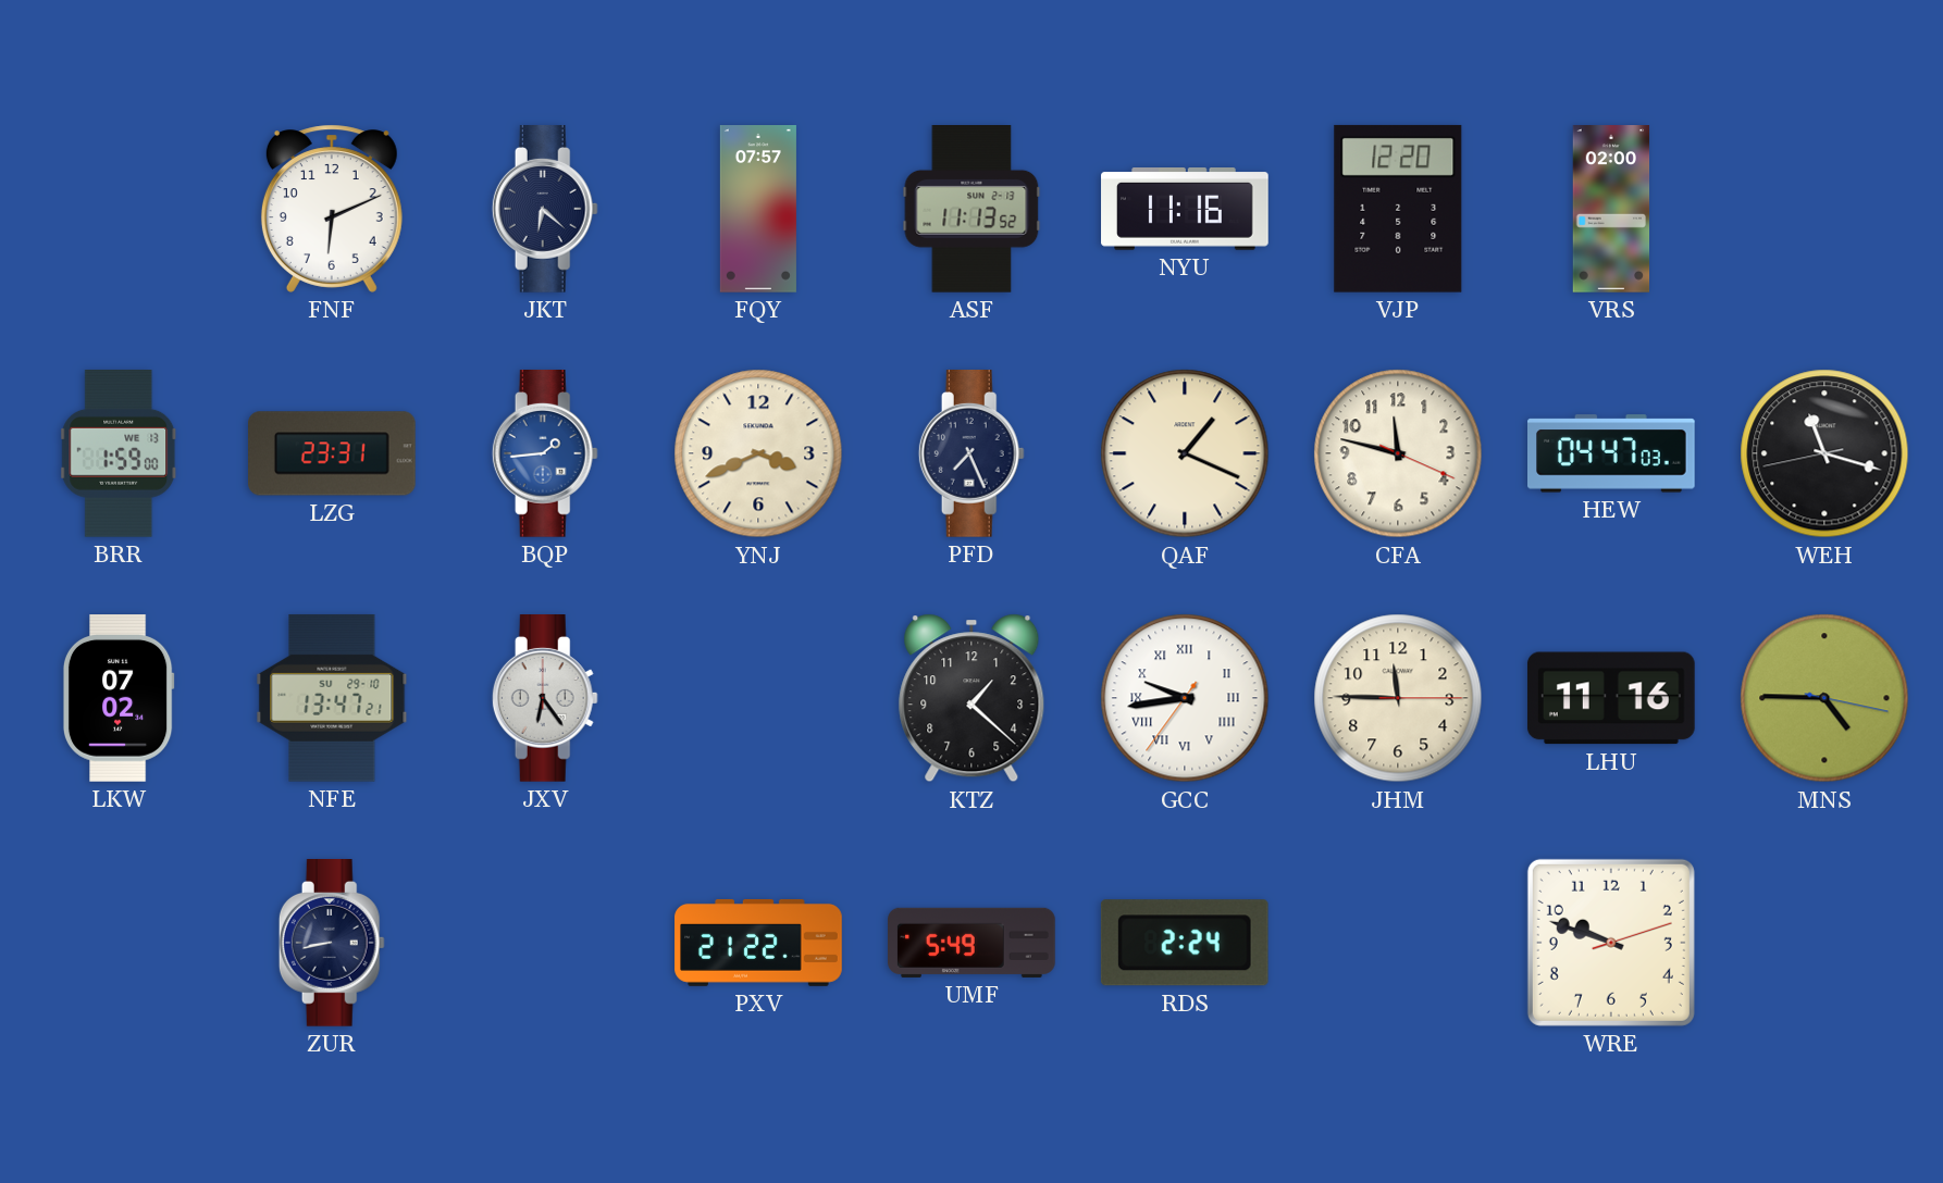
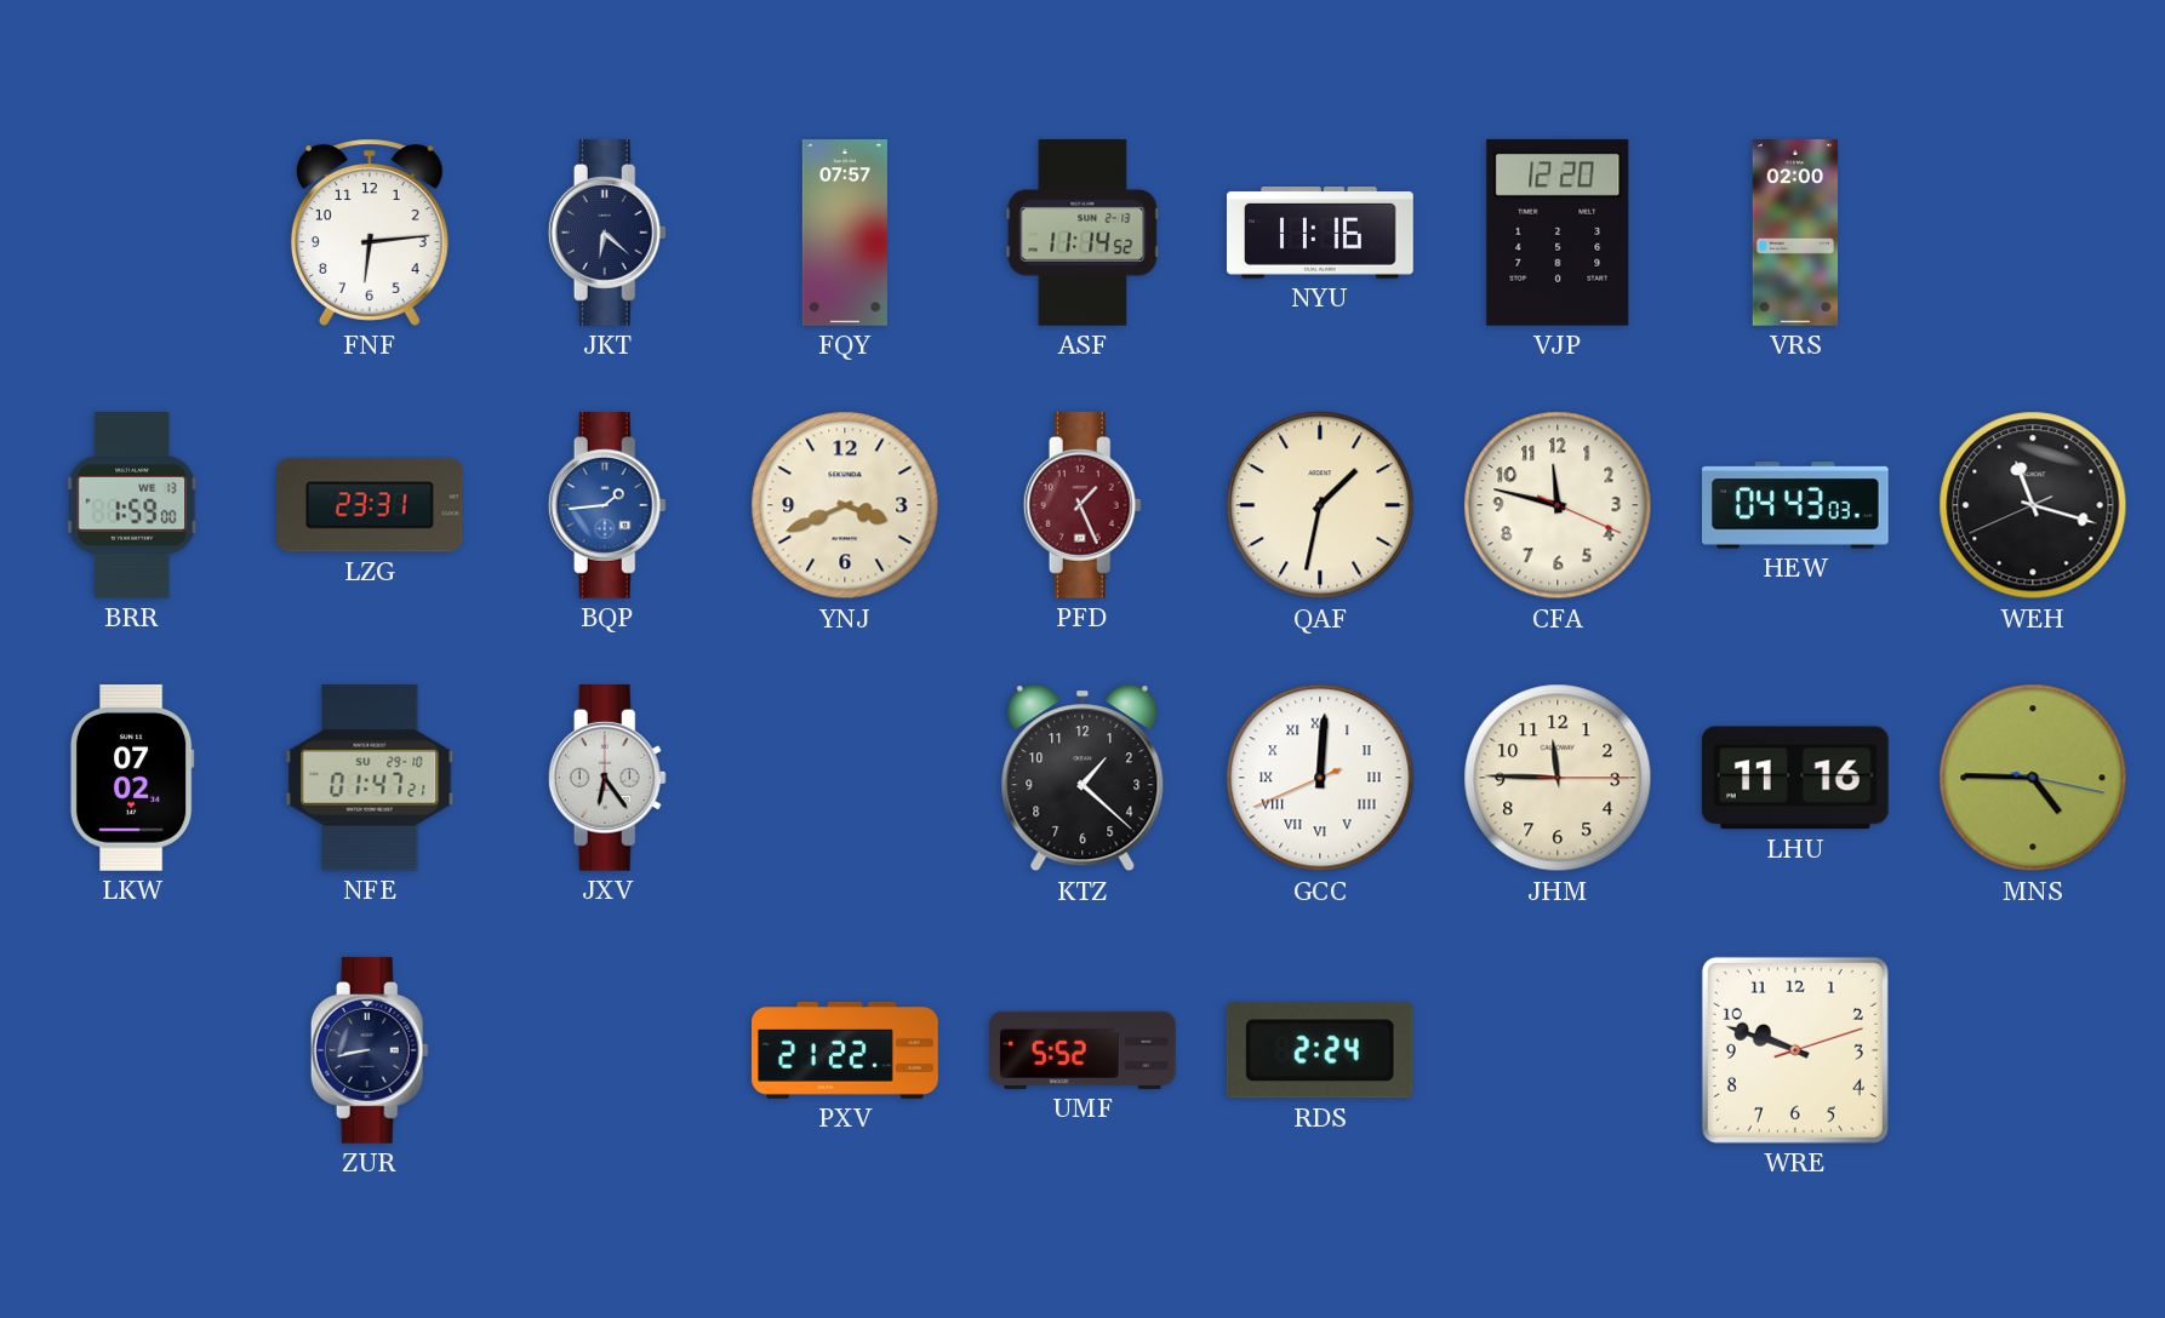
FNF: 6:11 -> 6:14 (370, 233)
ASF: 11:13 -> 11:14 (1082, 234)
PFD: 7:26 -> 1:26 (1082, 506)
PFD dial: navy -> burgundy (1082, 506)
QAF: 1:19 -> 1:32 (1320, 505)
HEW: 04:47 -> 04:43 (1796, 505)
WEH: 11:17:43 -> 11:17:41 (2033, 505)
NFE: 13:47 -> 01:47 (370, 778)
GCC: 9:43 -> 12:00 (1320, 778)
UMF: 5:49 -> 5:52 (1082, 1050)
